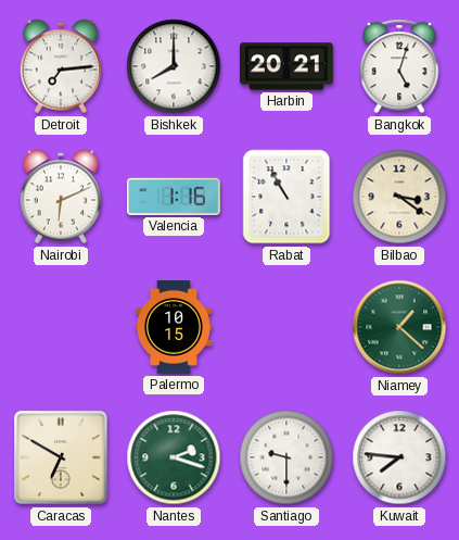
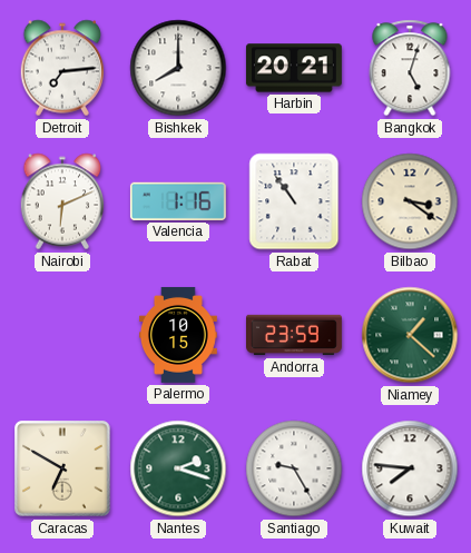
Rabat: 10:55 -> 10:54 (294, 201)
Andorra: none -> 23:59 (295, 335)
Santiago: 9:30 -> 9:25 (294, 468)
